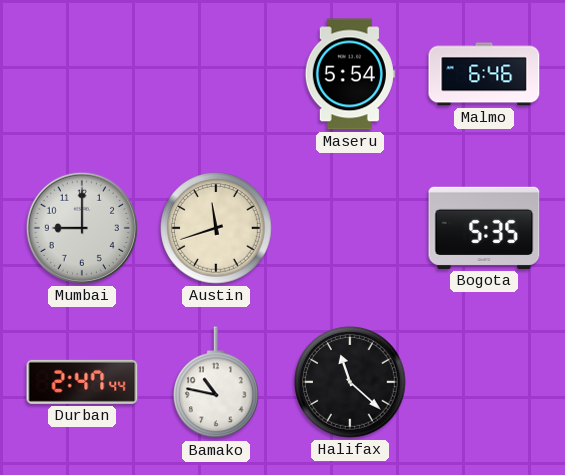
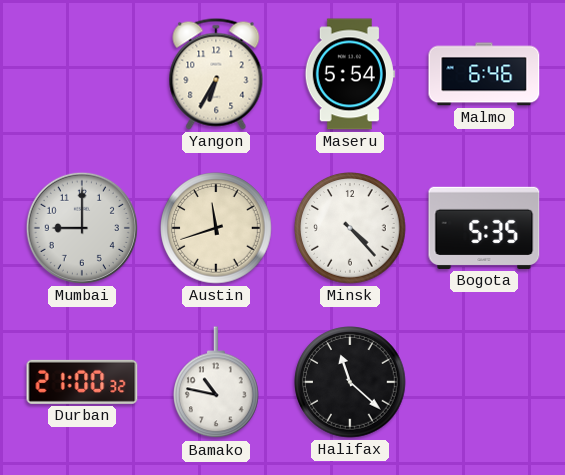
Yangon: none -> 6:35 (216, 74)
Minsk: none -> 4:23 (350, 228)
Durban: 2:47 -> 21:00 (82, 382)
